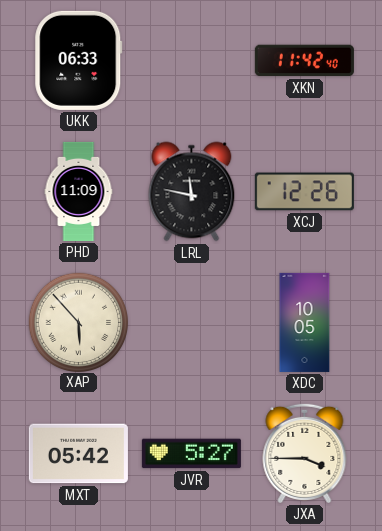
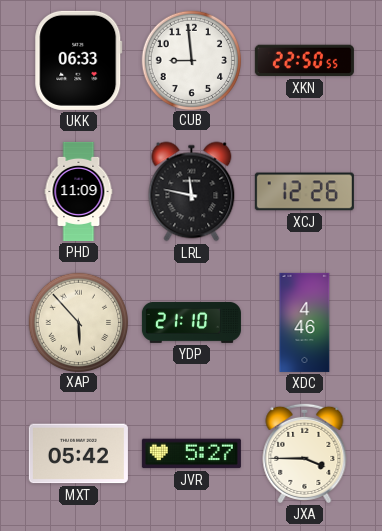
CUB: none -> 8:59 (191, 60)
XKN: 11:42 -> 22:50 (304, 61)
YDP: none -> 21:10 (191, 322)
XDC: 10:05 -> 4:46 (305, 322)
